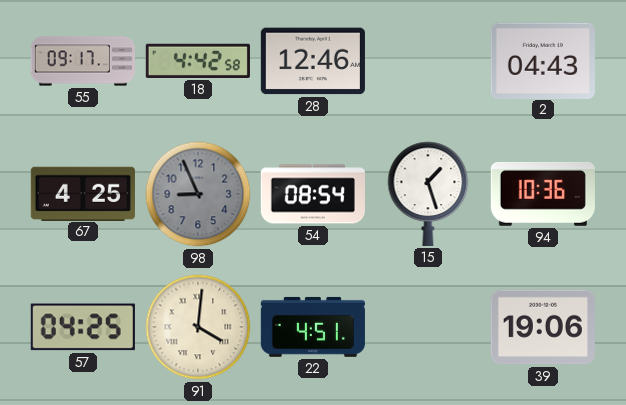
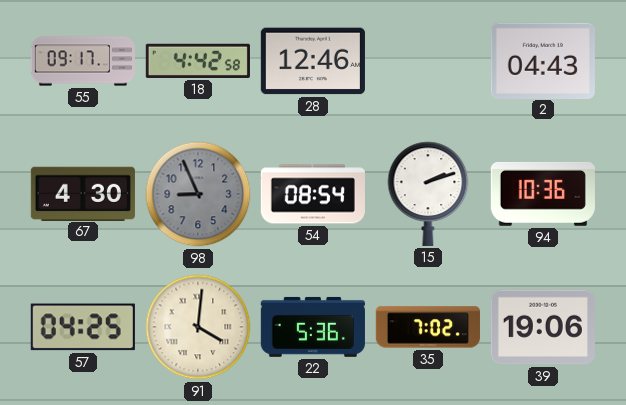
67: 4:25 -> 4:30 (83, 193)
15: 1:27 -> 2:12 (428, 194)
22: 4:51 -> 5:36 (313, 327)
35: none -> 7:02 (428, 327)
